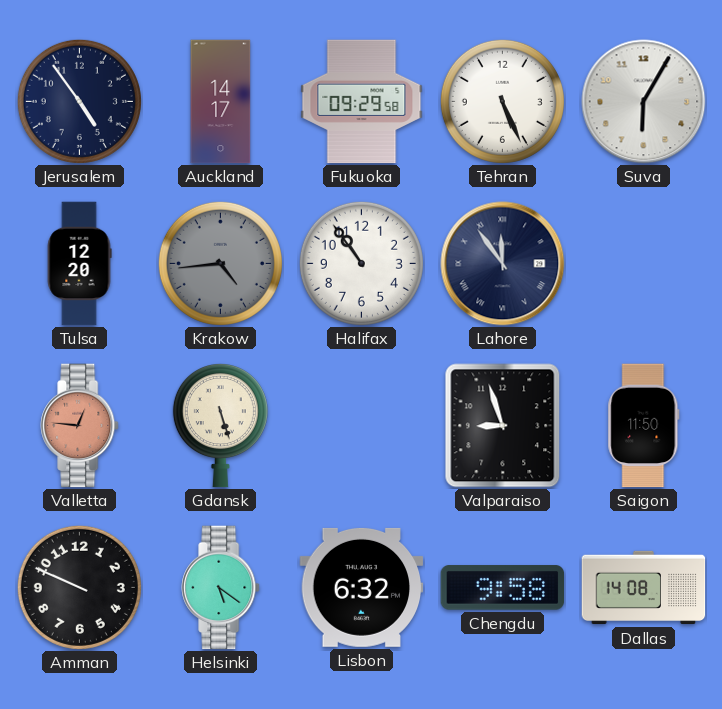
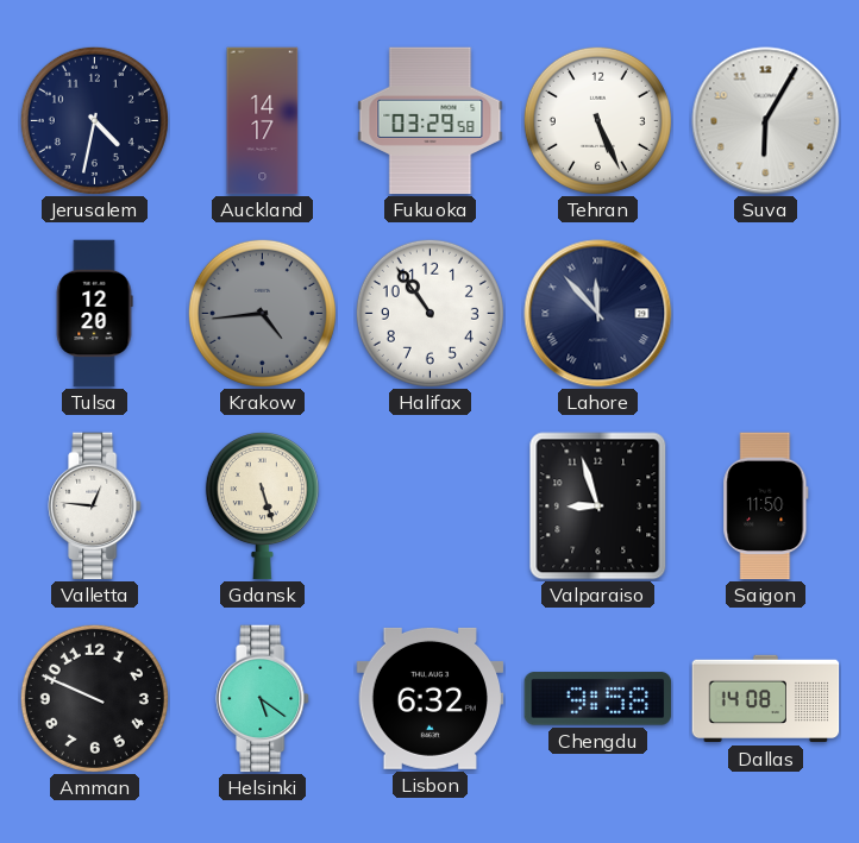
Jerusalem: 4:54 -> 4:32 (94, 120)
Fukuoka: 09:29 -> 03:29 (431, 121)
Lahore: 11:54 -> 11:53 (598, 314)
Valletta dial: salmon -> white (95, 507)
